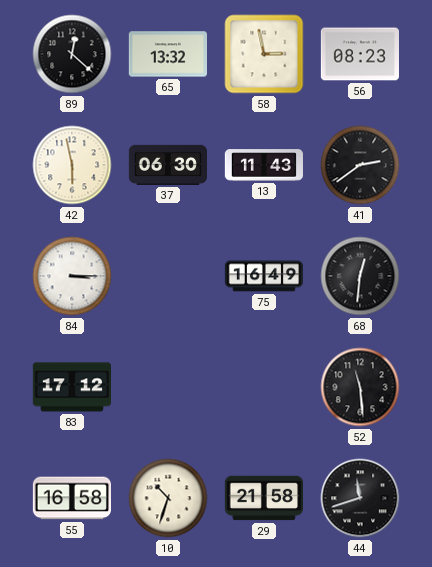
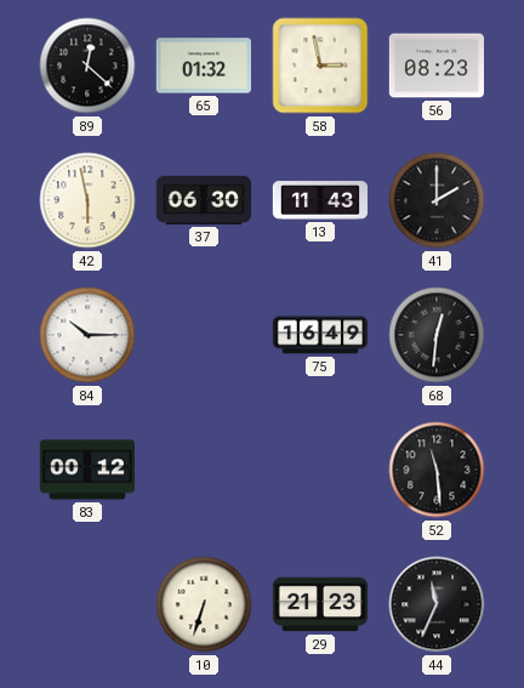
65: 13:32 -> 01:32 (203, 66)
41: 2:39 -> 2:00 (437, 200)
84: 3:15 -> 10:15 (87, 335)
83: 17:12 -> 00:12 (86, 470)
55: 16:58 -> none (71, 498)
10: 10:33 -> 6:33 (204, 604)
29: 21:58 -> 21:23 (319, 604)
44: 11:42 -> 11:34 (437, 604)
